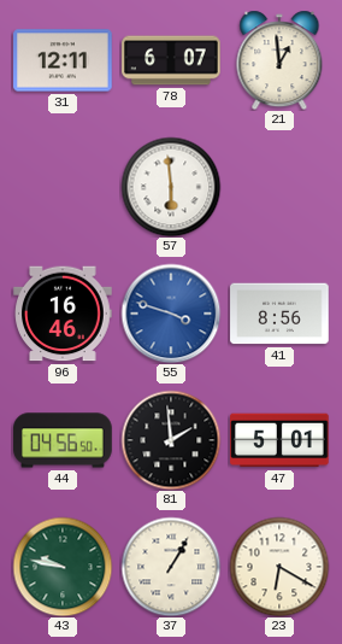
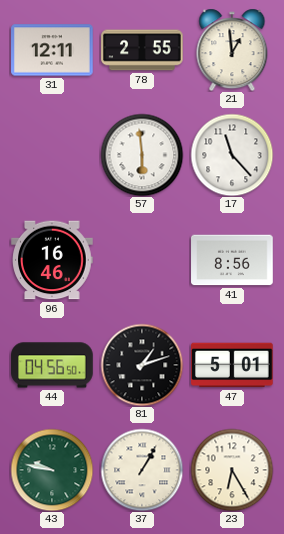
78: 6:07 -> 2:55 (142, 50)
17: none -> 11:23 (232, 155)
55: 3:48 -> none (171, 314)
81: 1:59 -> 1:12 (142, 365)
23: 6:20 -> 6:25 (232, 470)
